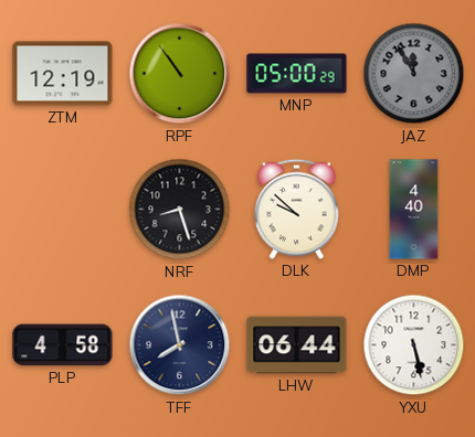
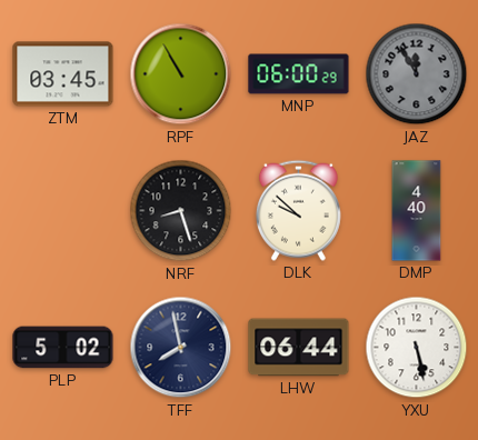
ZTM: 12:19 -> 03:45 (63, 74)
RPF: 10:54 -> 10:55 (181, 74)
MNP: 05:00 -> 06:00 (299, 74)
PLP: 4:58 -> 5:02 (63, 348)
